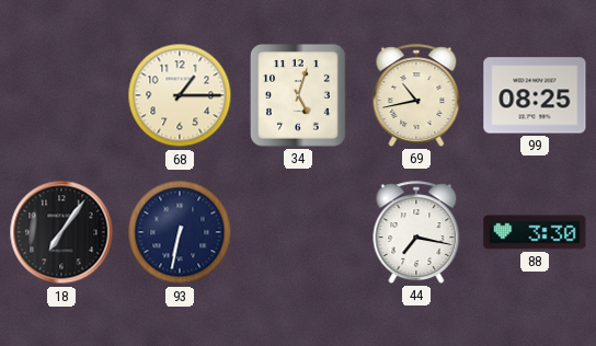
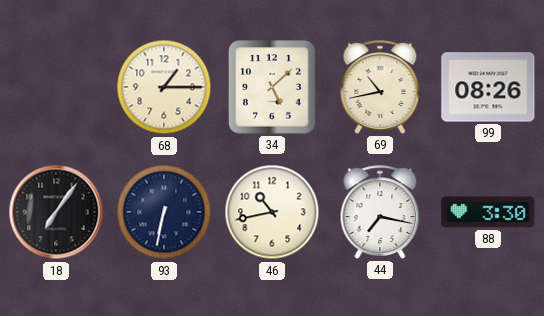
34: 5:03 -> 5:08 (272, 87)
99: 08:25 -> 08:26 (488, 87)
46: none -> 10:43 (272, 212)
